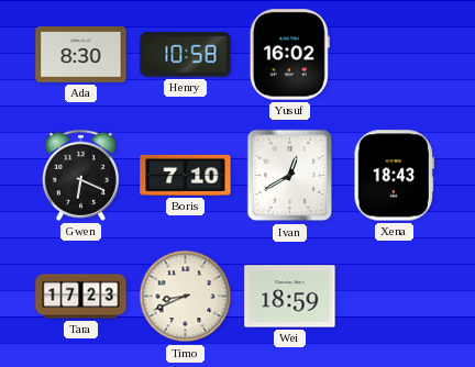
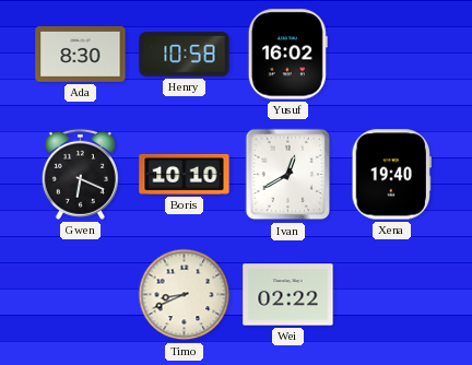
Boris: 7:10 -> 10:10 (185, 174)
Xena: 18:43 -> 19:40 (391, 175)
Tara: 17:23 -> none (81, 297)
Wei: 18:59 -> 02:22 (288, 295)
